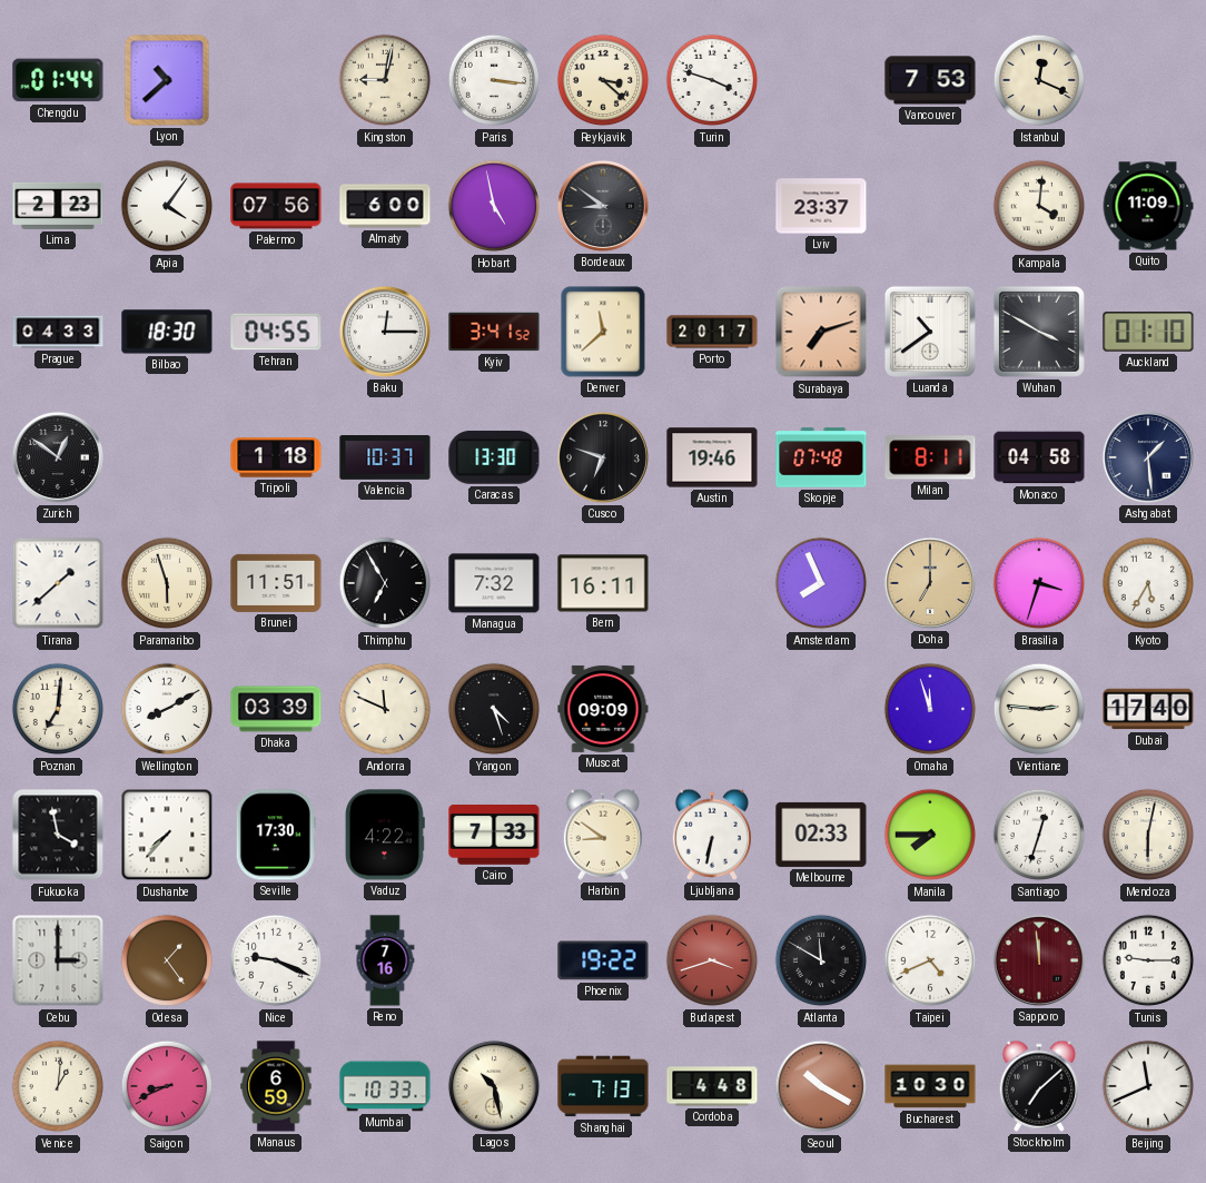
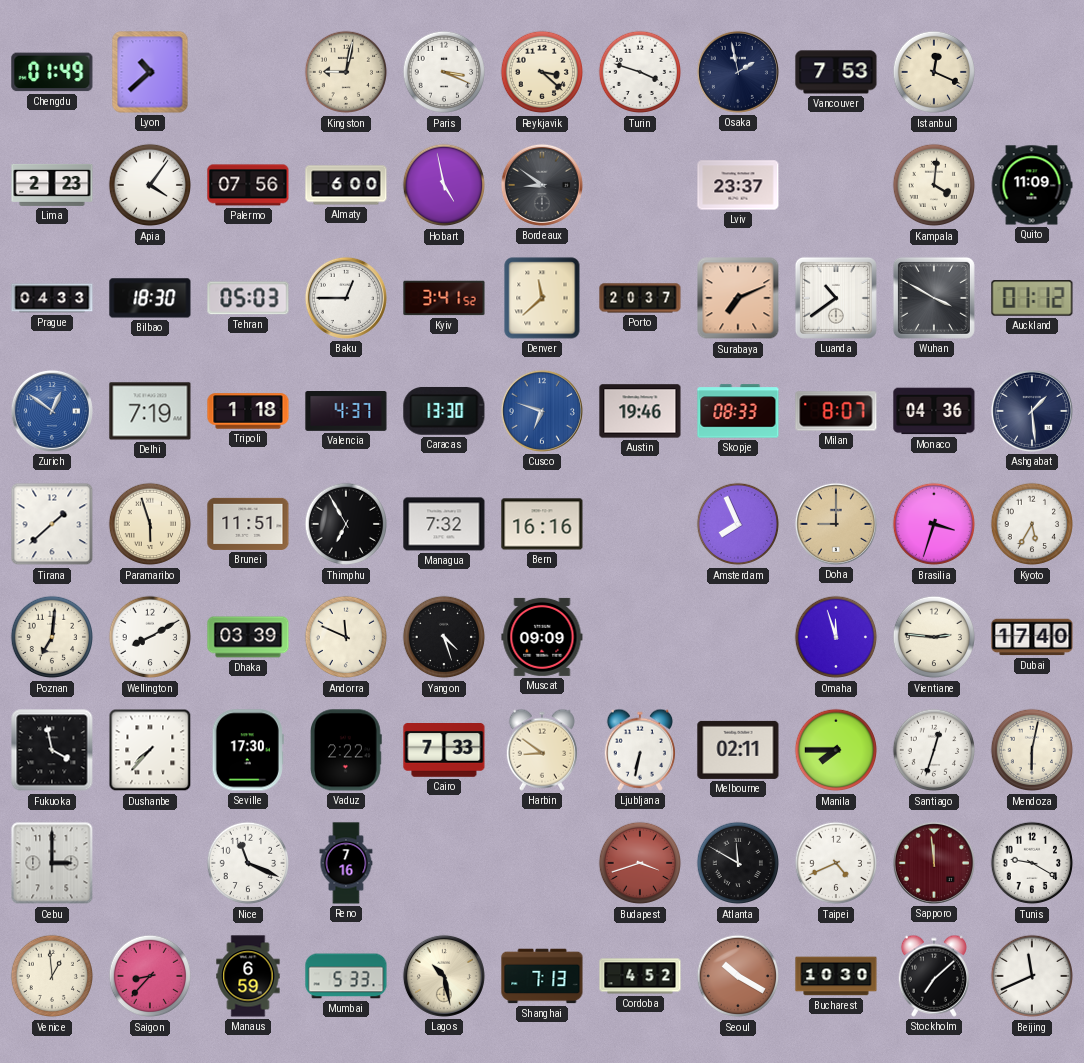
Chengdu: 01:44 -> 01:49 (52, 72)
Paris: 3:16 -> 3:19 (444, 72)
Osaka: none -> 1:58 (738, 72)
Tehran: 04:55 -> 05:03 (248, 298)
Baku: 12:15 -> 12:45 (346, 298)
Porto: 20:17 -> 20:37 (640, 298)
Surabaya: 7:12 -> 7:11 (738, 298)
Auckland: 01:10 -> 01:12 (1032, 298)
Zurich dial: black -> blue (52, 411)
Delhi: none -> 7:19 (150, 411)
Valencia: 10:37 -> 4:37 (346, 412)
Cusco dial: black -> blue (542, 411)
Skopje: 07:48 -> 08:33 (738, 411)
Milan: 8:11 -> 8:07 (836, 411)
Monaco: 04:58 -> 04:36 (934, 411)
Bern: 16:11 -> 16:16 (542, 524)
Doha: 7:00 -> 9:00 (836, 524)
Vaduz: 4:22 -> 2:22 (347, 750)
Melbourne: 02:33 -> 02:11 (738, 750)
Odesa: 1:24 -> none (167, 960)
Nice: 9:19 -> 11:19 (248, 863)
Phoenix: 19:22 -> none (603, 960)
Tunis: 9:15 -> 9:20 (1032, 863)
Venice: 1:01 -> 12:59 (52, 976)
Saigon: 8:41 -> 8:37 (150, 976)
Mumbai: 10:33 -> 5:33 (346, 976)
Cordoba: 4:48 -> 4:52 (640, 976)
